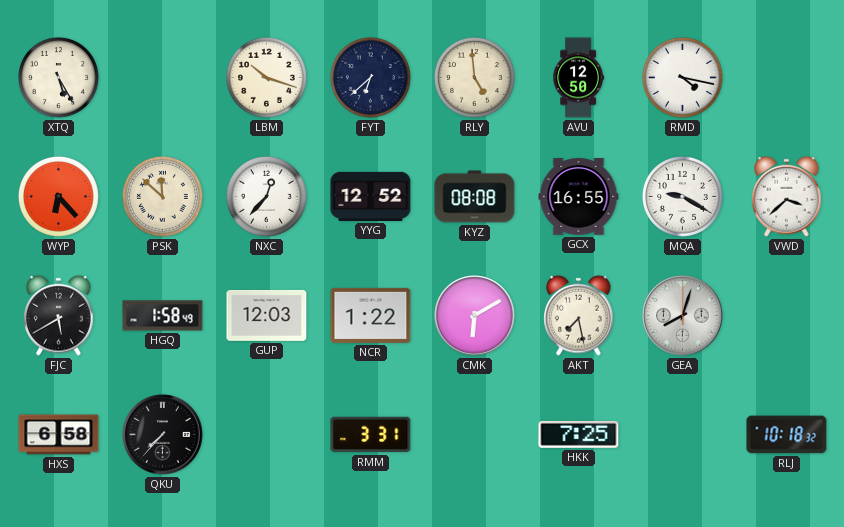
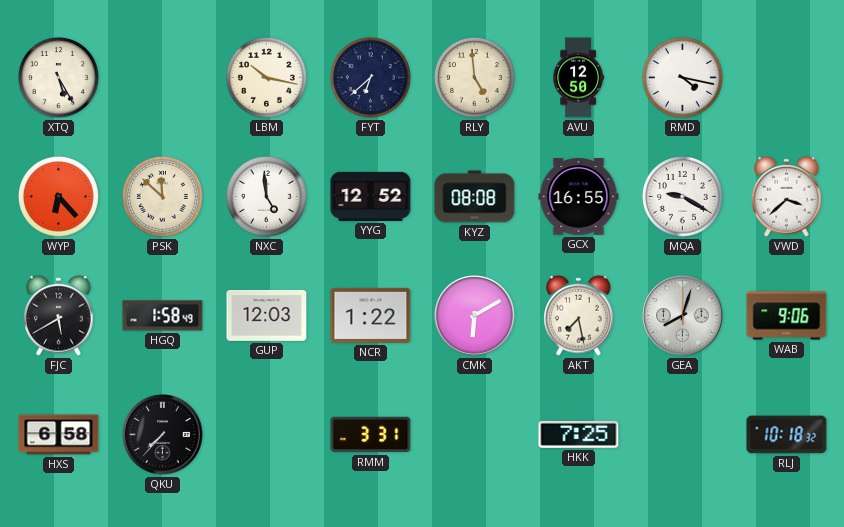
LBM: 10:18 -> 10:17 (266, 77)
NXC: 12:37 -> 4:59 (266, 196)
WAB: none -> 9:06 (787, 316)
